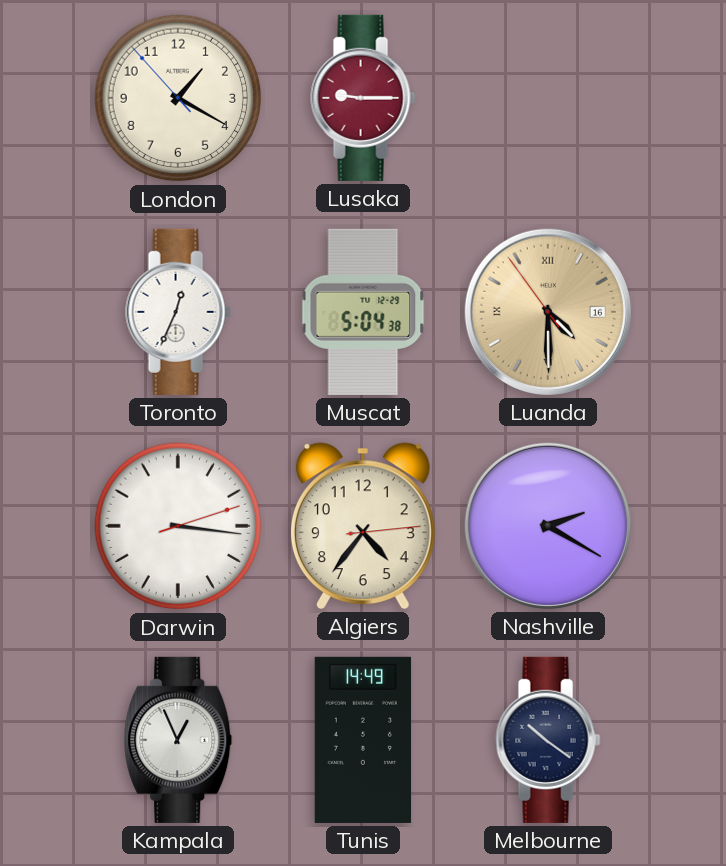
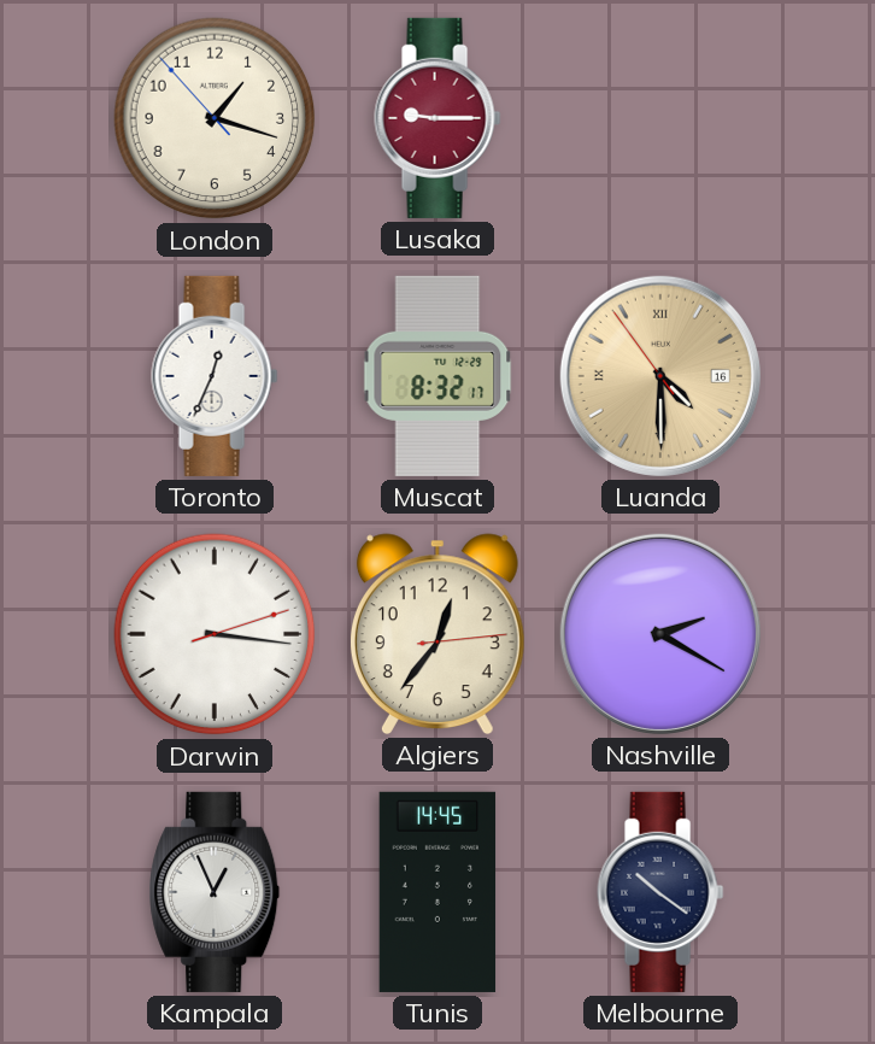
London: 1:19 -> 1:17 (215, 118)
Muscat: 5:04 -> 8:32 (437, 376)
Algiers: 4:36 -> 12:36 (437, 634)
Tunis: 14:49 -> 14:45 (437, 892)
